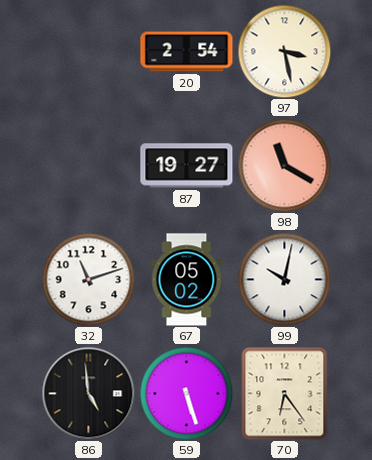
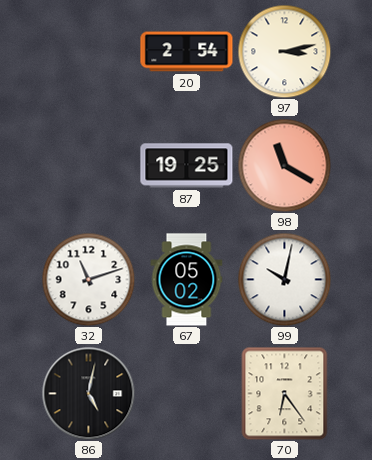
97: 3:28 -> 3:13 (284, 51)
87: 19:27 -> 19:25 (187, 166)
86: 4:59 -> 5:02 (88, 393)
59: 5:27 -> none (186, 393)
